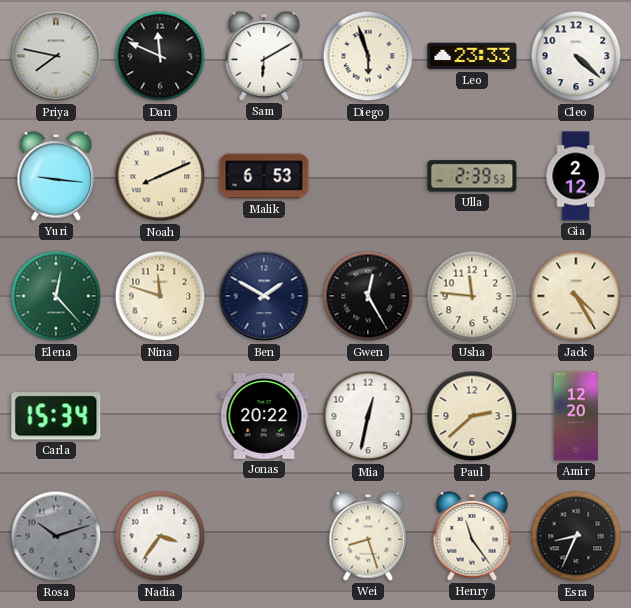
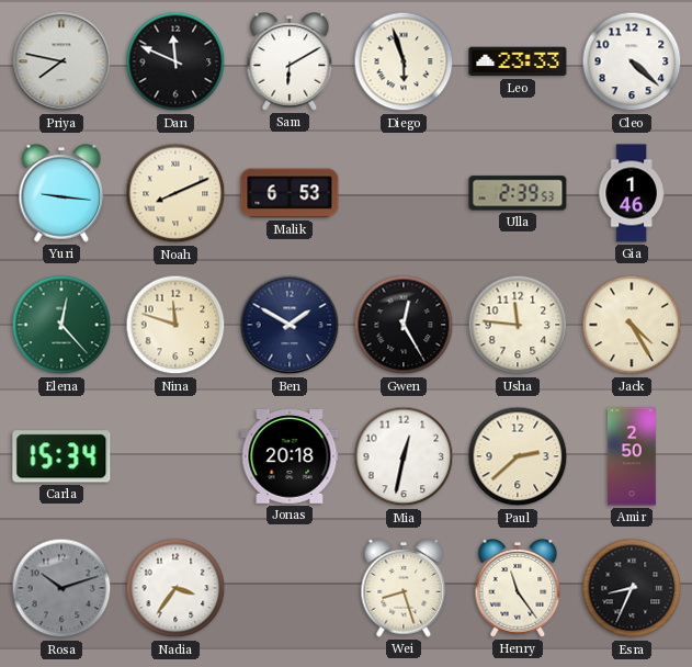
Gia: 2:12 -> 1:46 (632, 193)
Jonas: 20:22 -> 20:18 (290, 457)
Amir: 12:20 -> 2:50 (632, 456)
